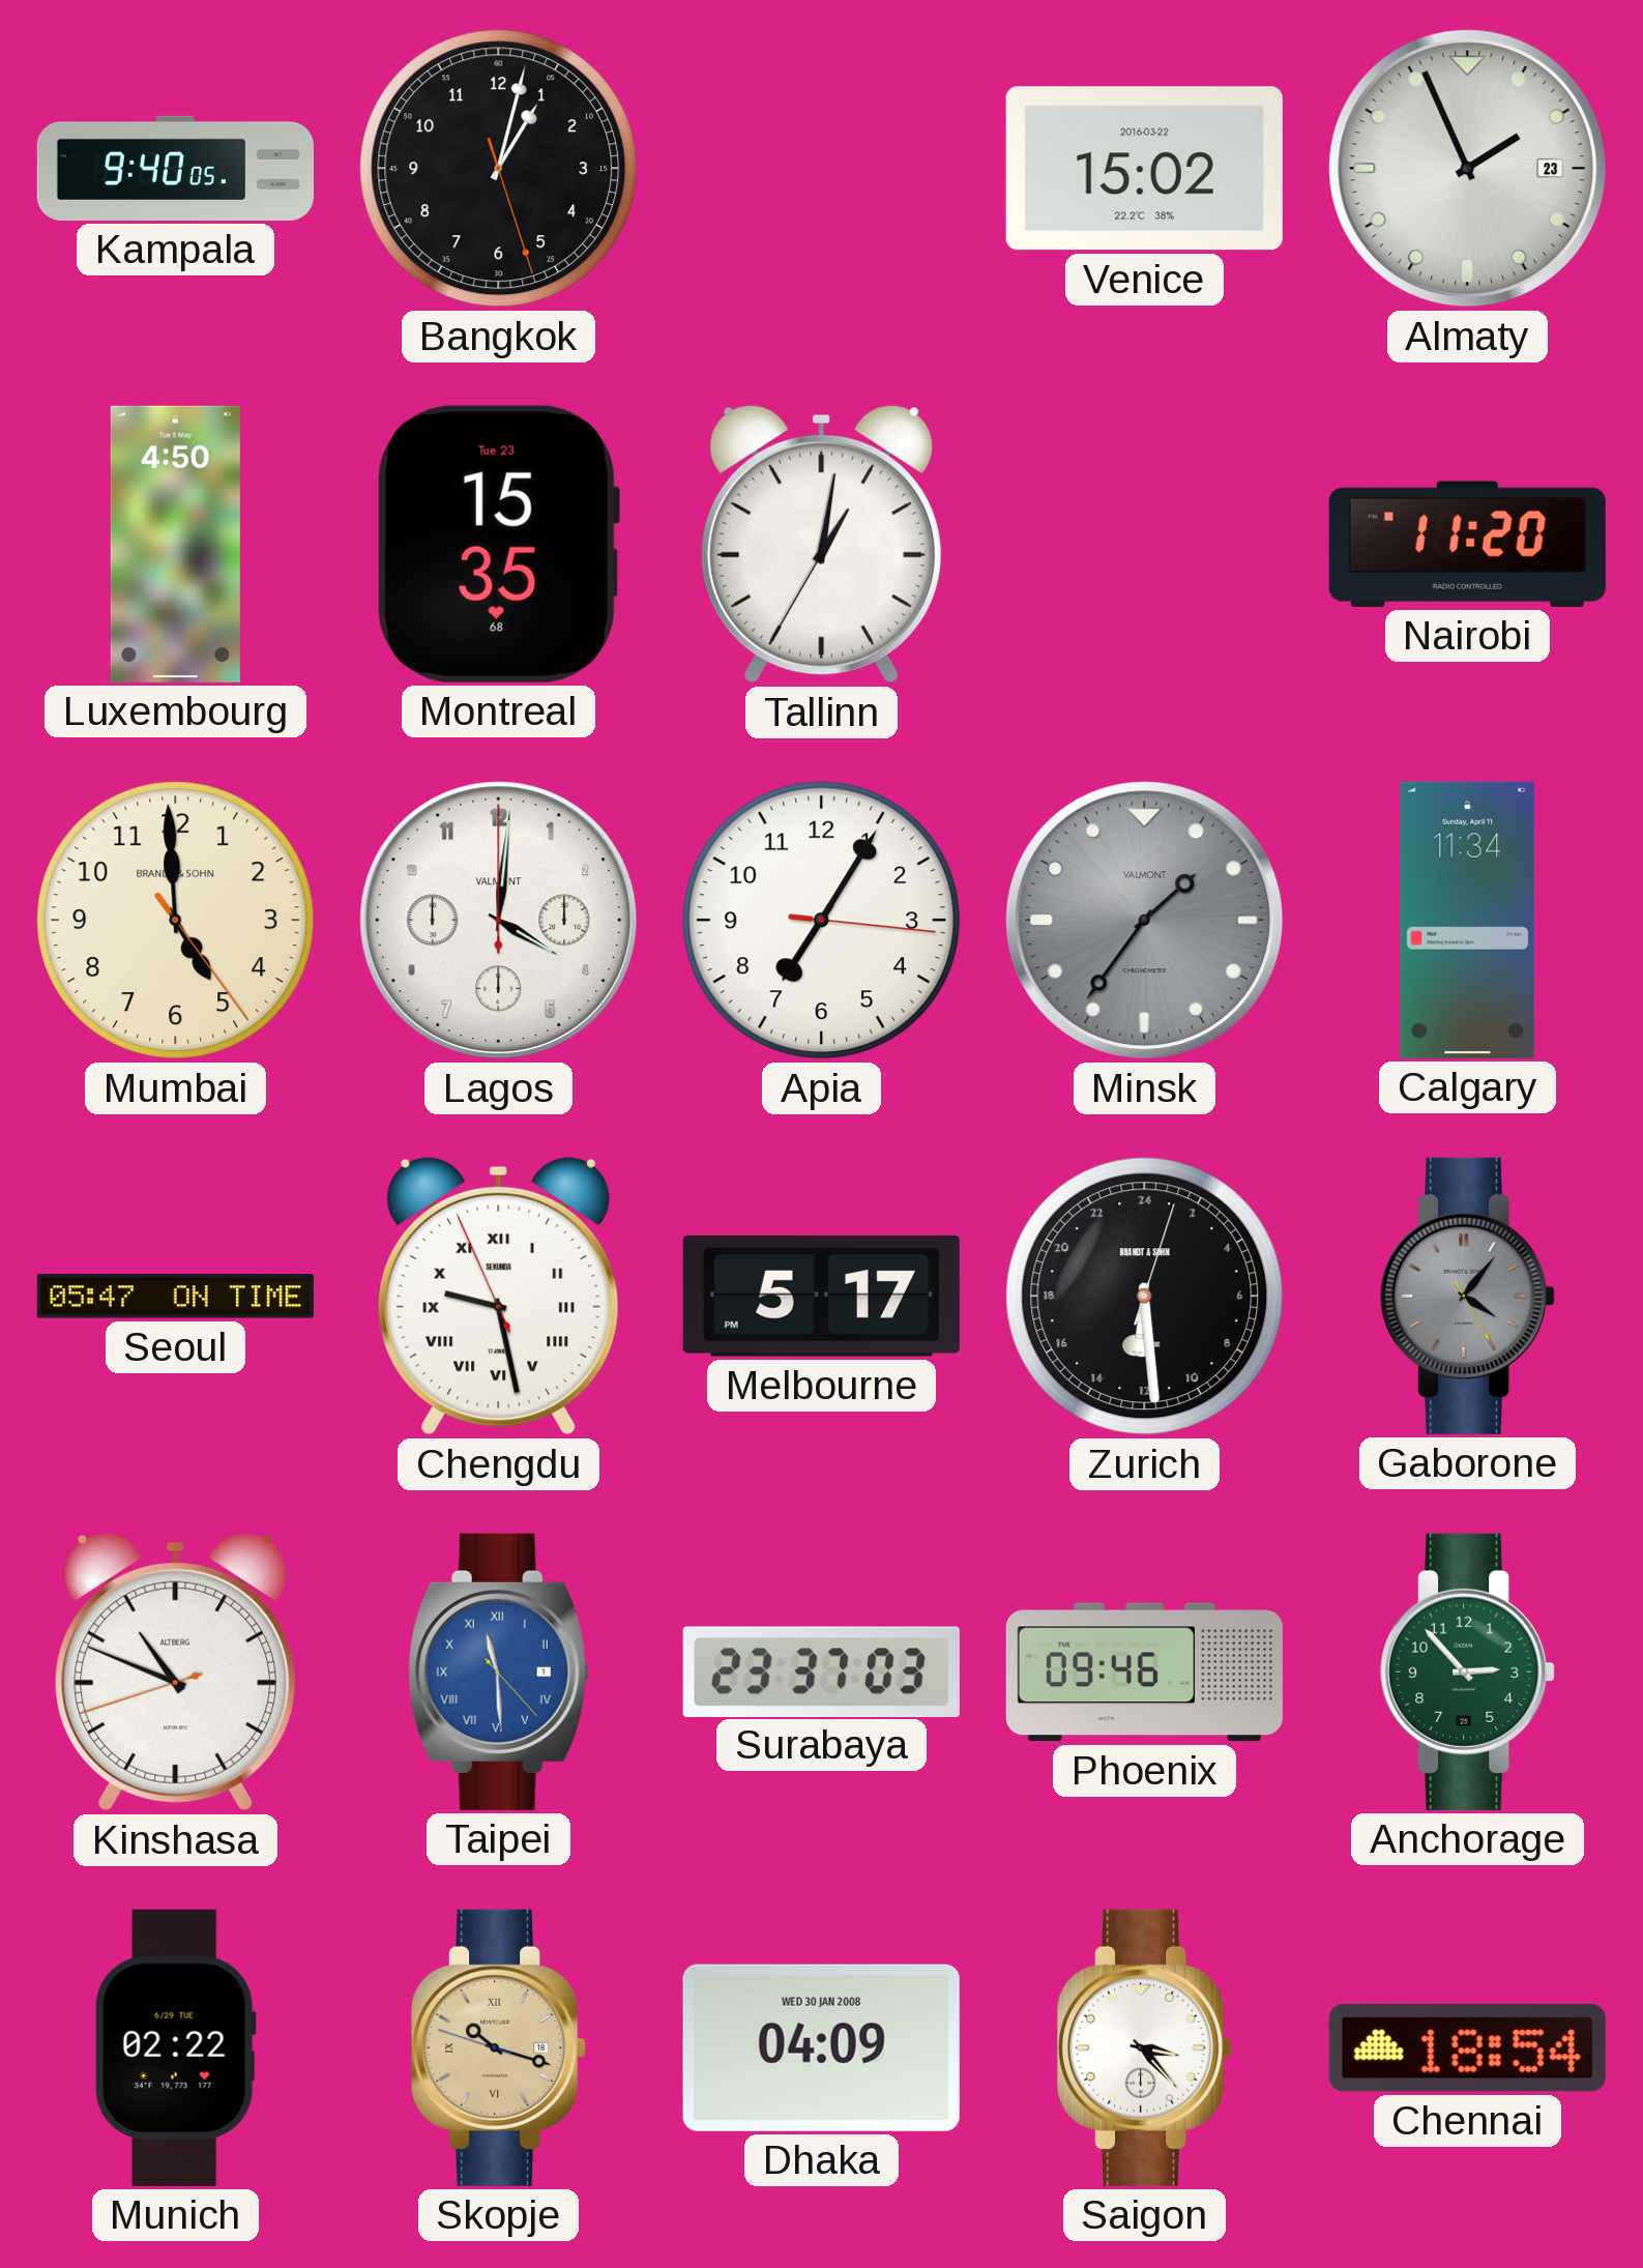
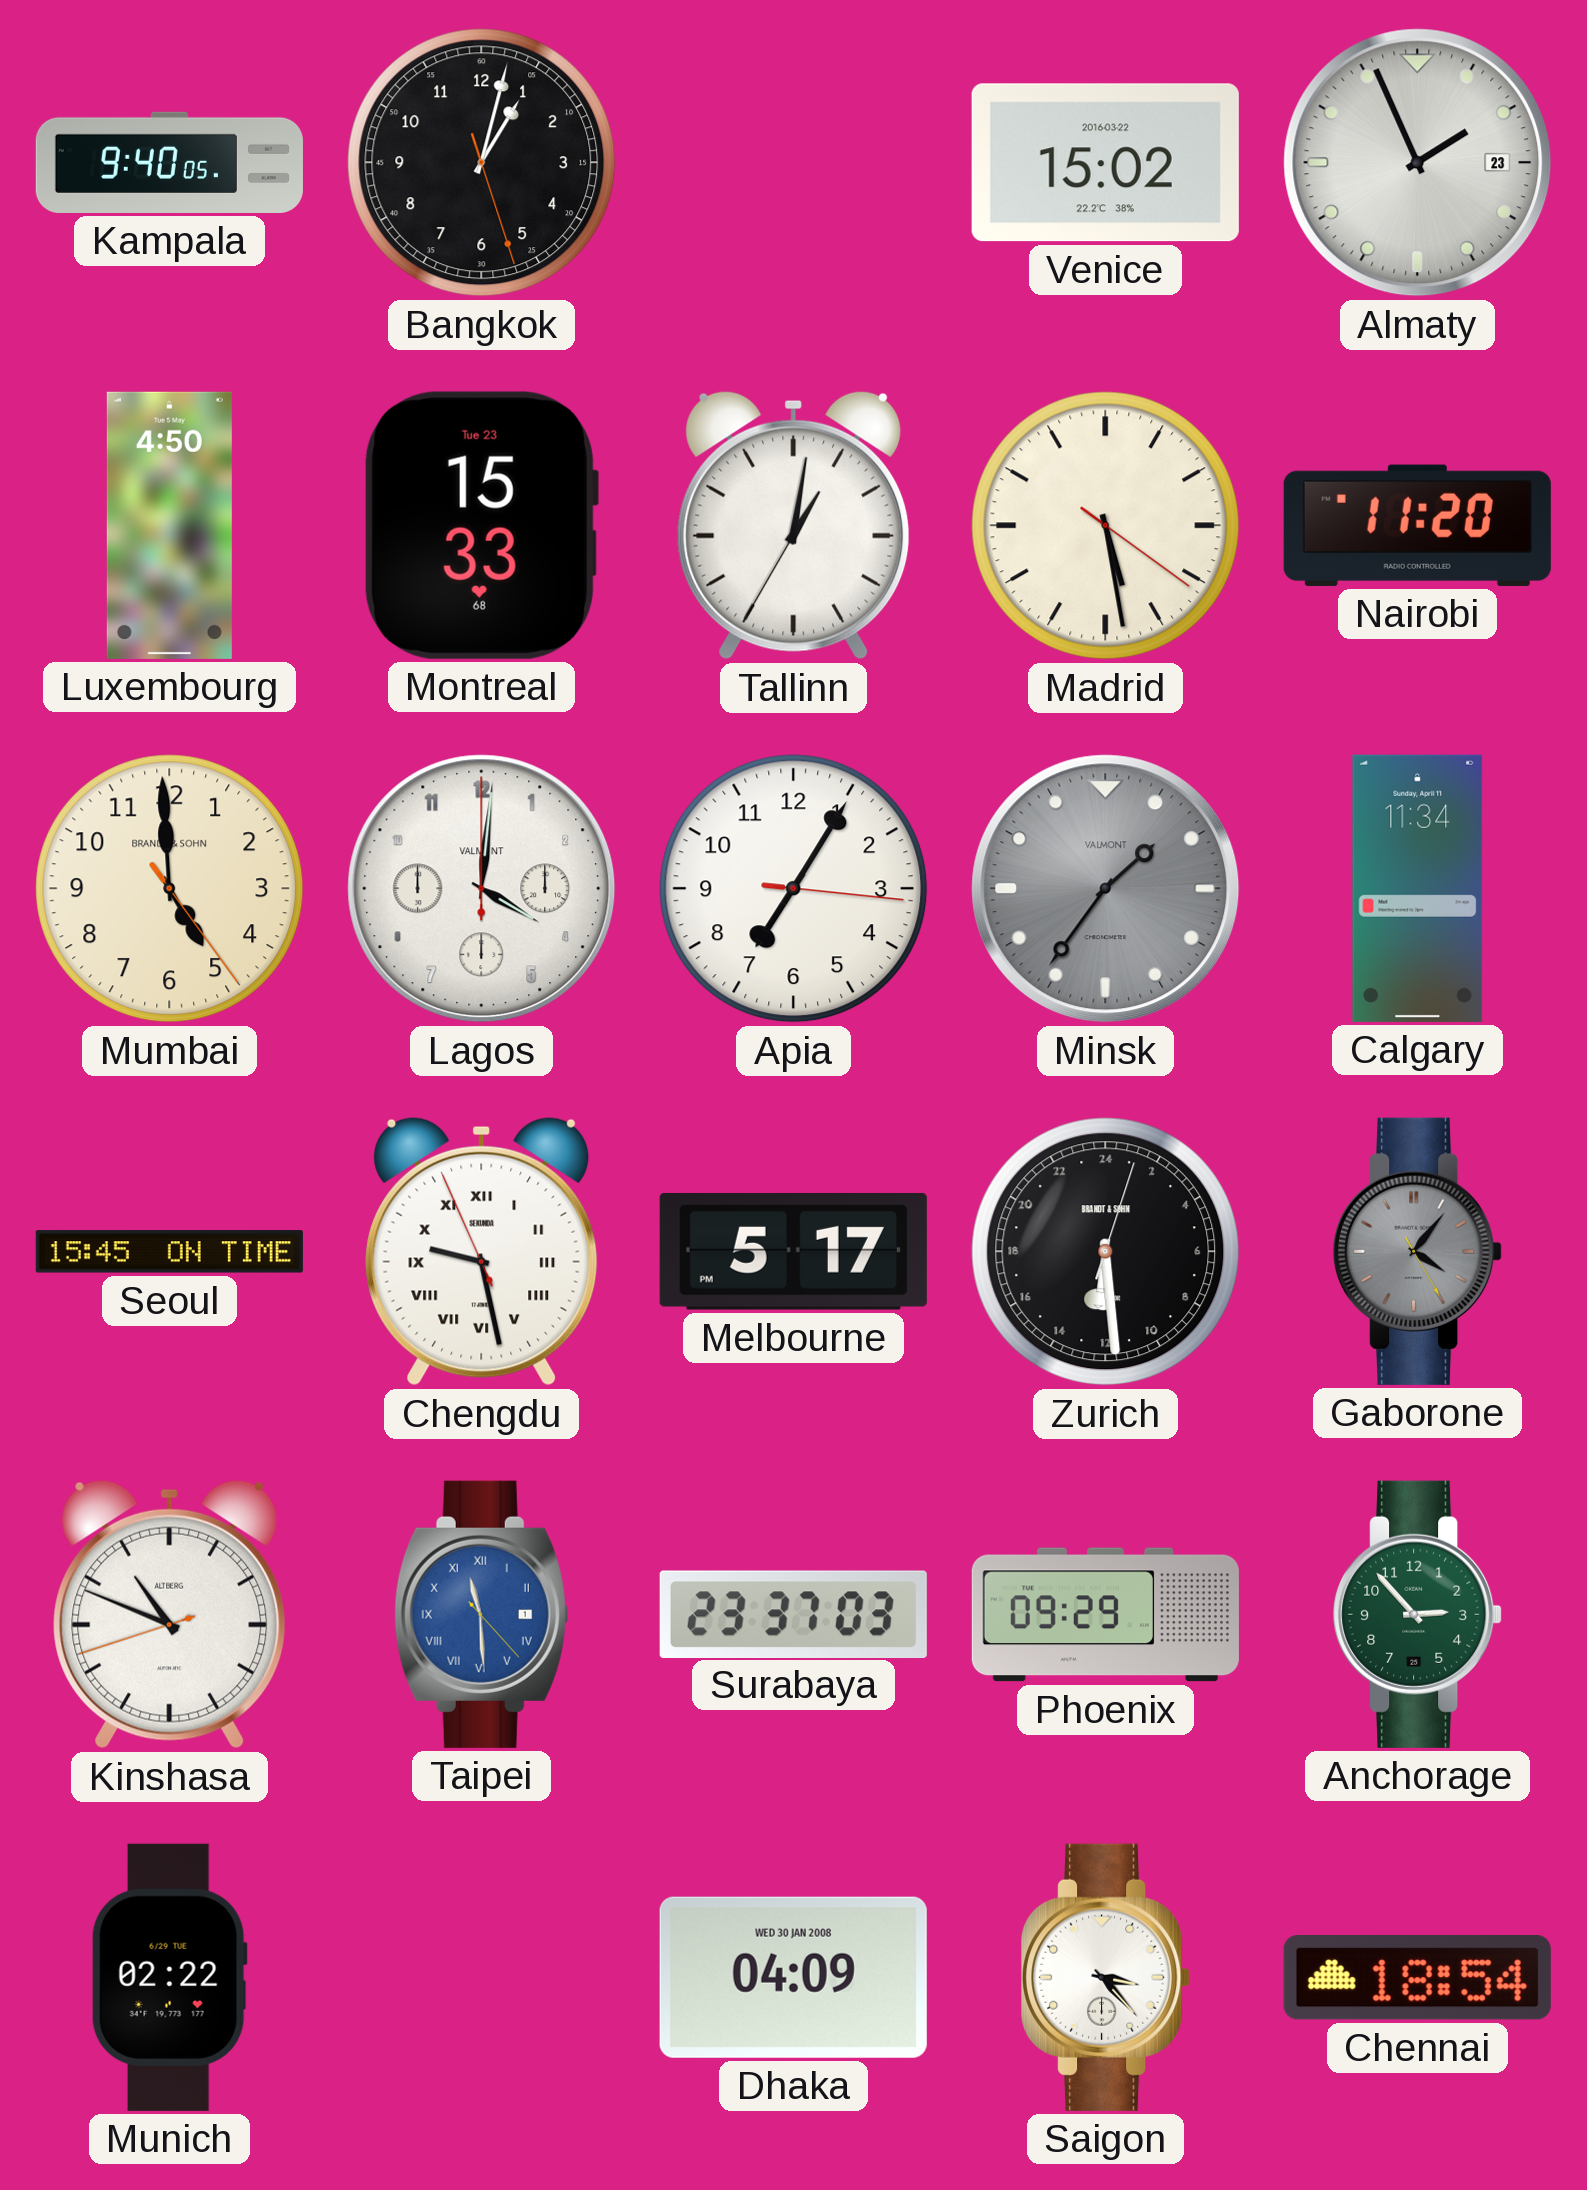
Montreal: 15:35 -> 15:33 (481, 525)
Madrid: none -> 5:28 (1106, 526)
Seoul: 05:47 -> 15:45 (169, 1252)
Phoenix: 09:46 -> 09:29 (1105, 1615)
Skopje: 10:17 -> none (499, 2047)
